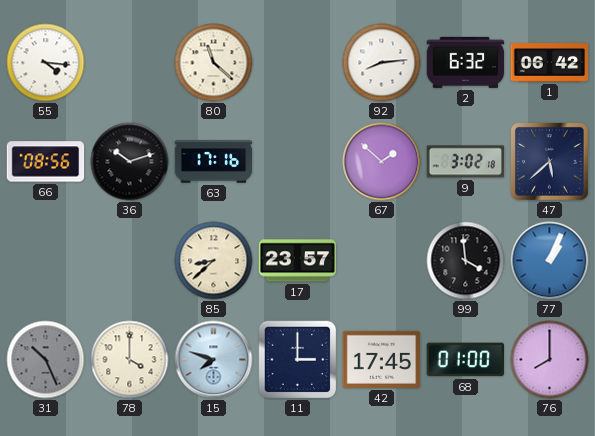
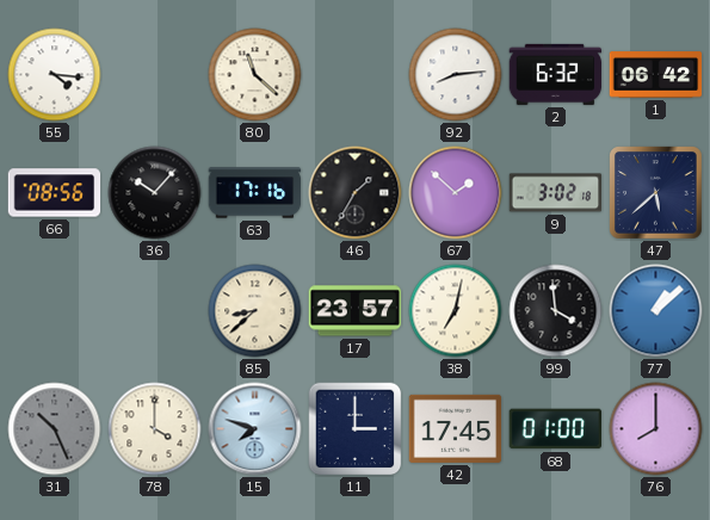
36: 10:12 -> 10:07 (155, 193)
46: none -> 1:35 (356, 193)
38: none -> 7:02 (456, 311)
77: 1:04 -> 1:08 (656, 311)
